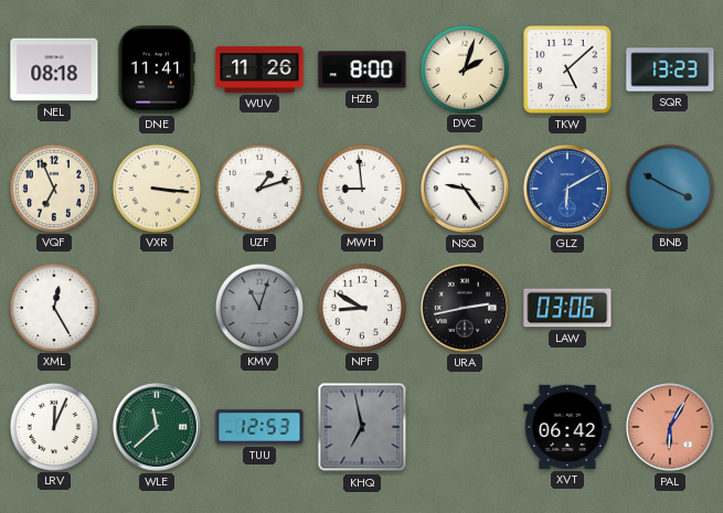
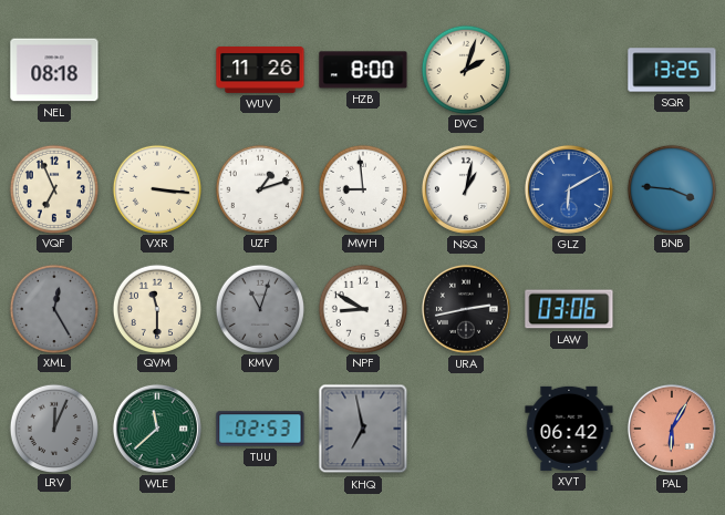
DNE: 11:41 -> none (157, 70)
TKW: 5:08 -> none (567, 70)
SQR: 13:23 -> 13:25 (672, 70)
NSQ: 9:24 -> 1:02 (466, 189)
BNB: 3:50 -> 3:46 (671, 188)
XML dial: white -> grey (53, 308)
QVM: none -> 11:30 (156, 308)
LRV dial: white -> grey (53, 428)
TUU: 12:53 -> 02:53 (260, 429)
